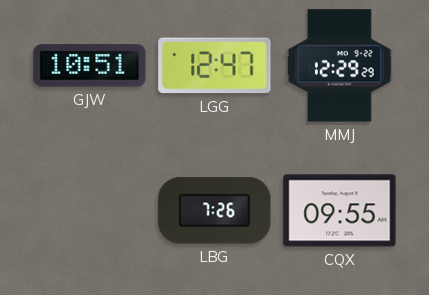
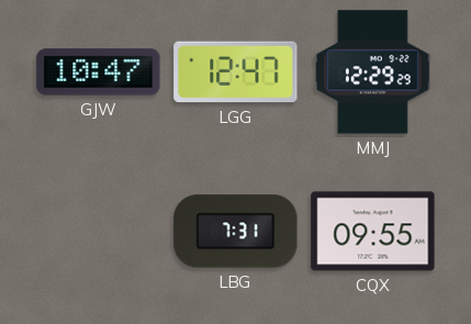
GJW: 10:51 -> 10:47 (99, 72)
LBG: 7:26 -> 7:31 (236, 232)
